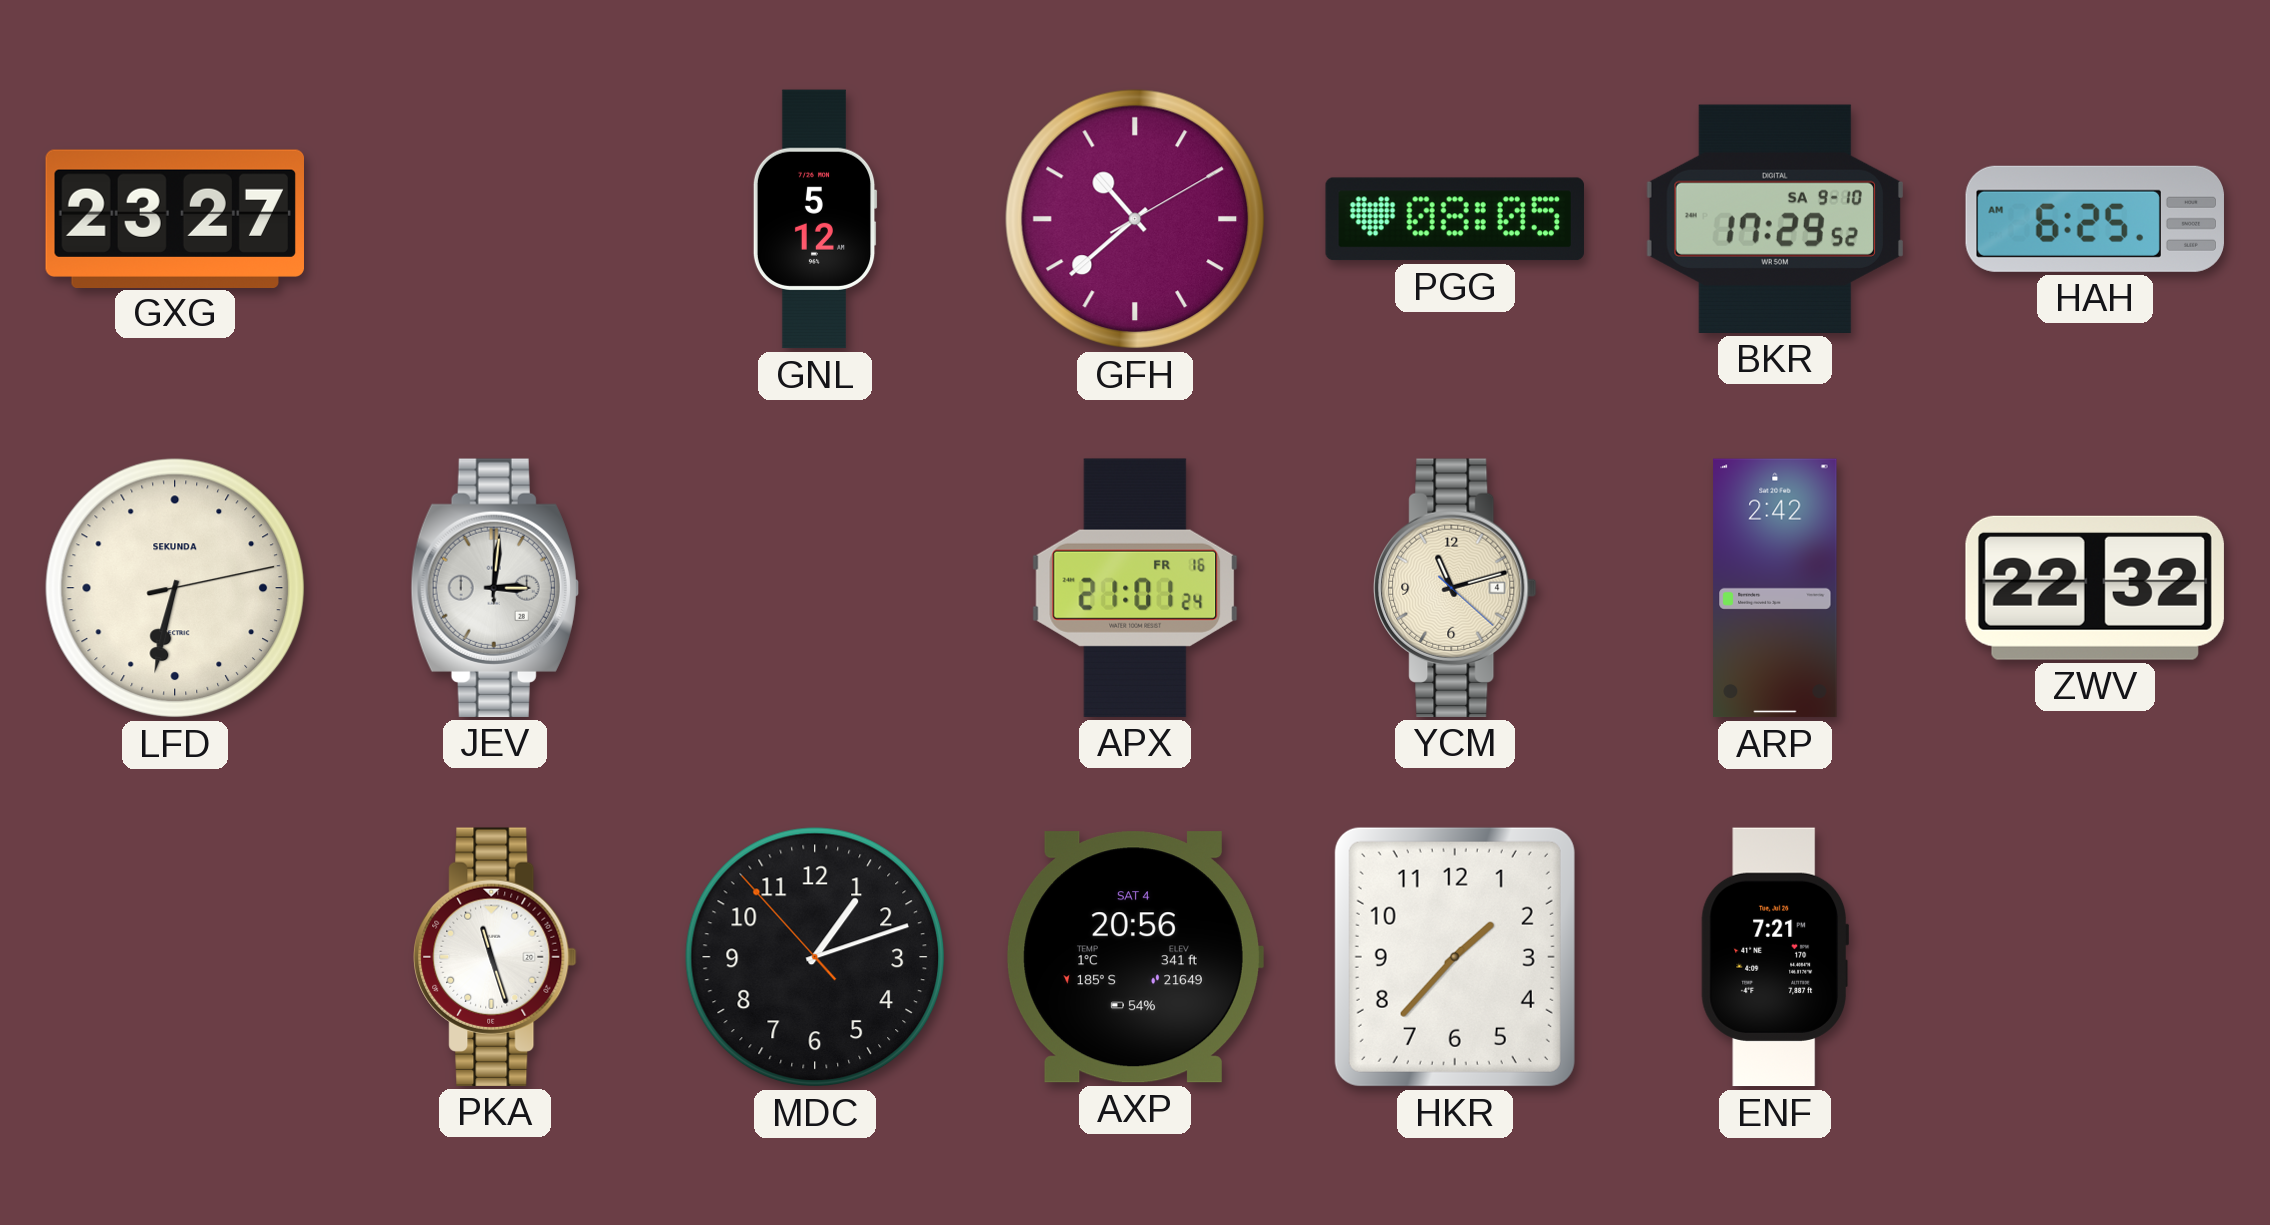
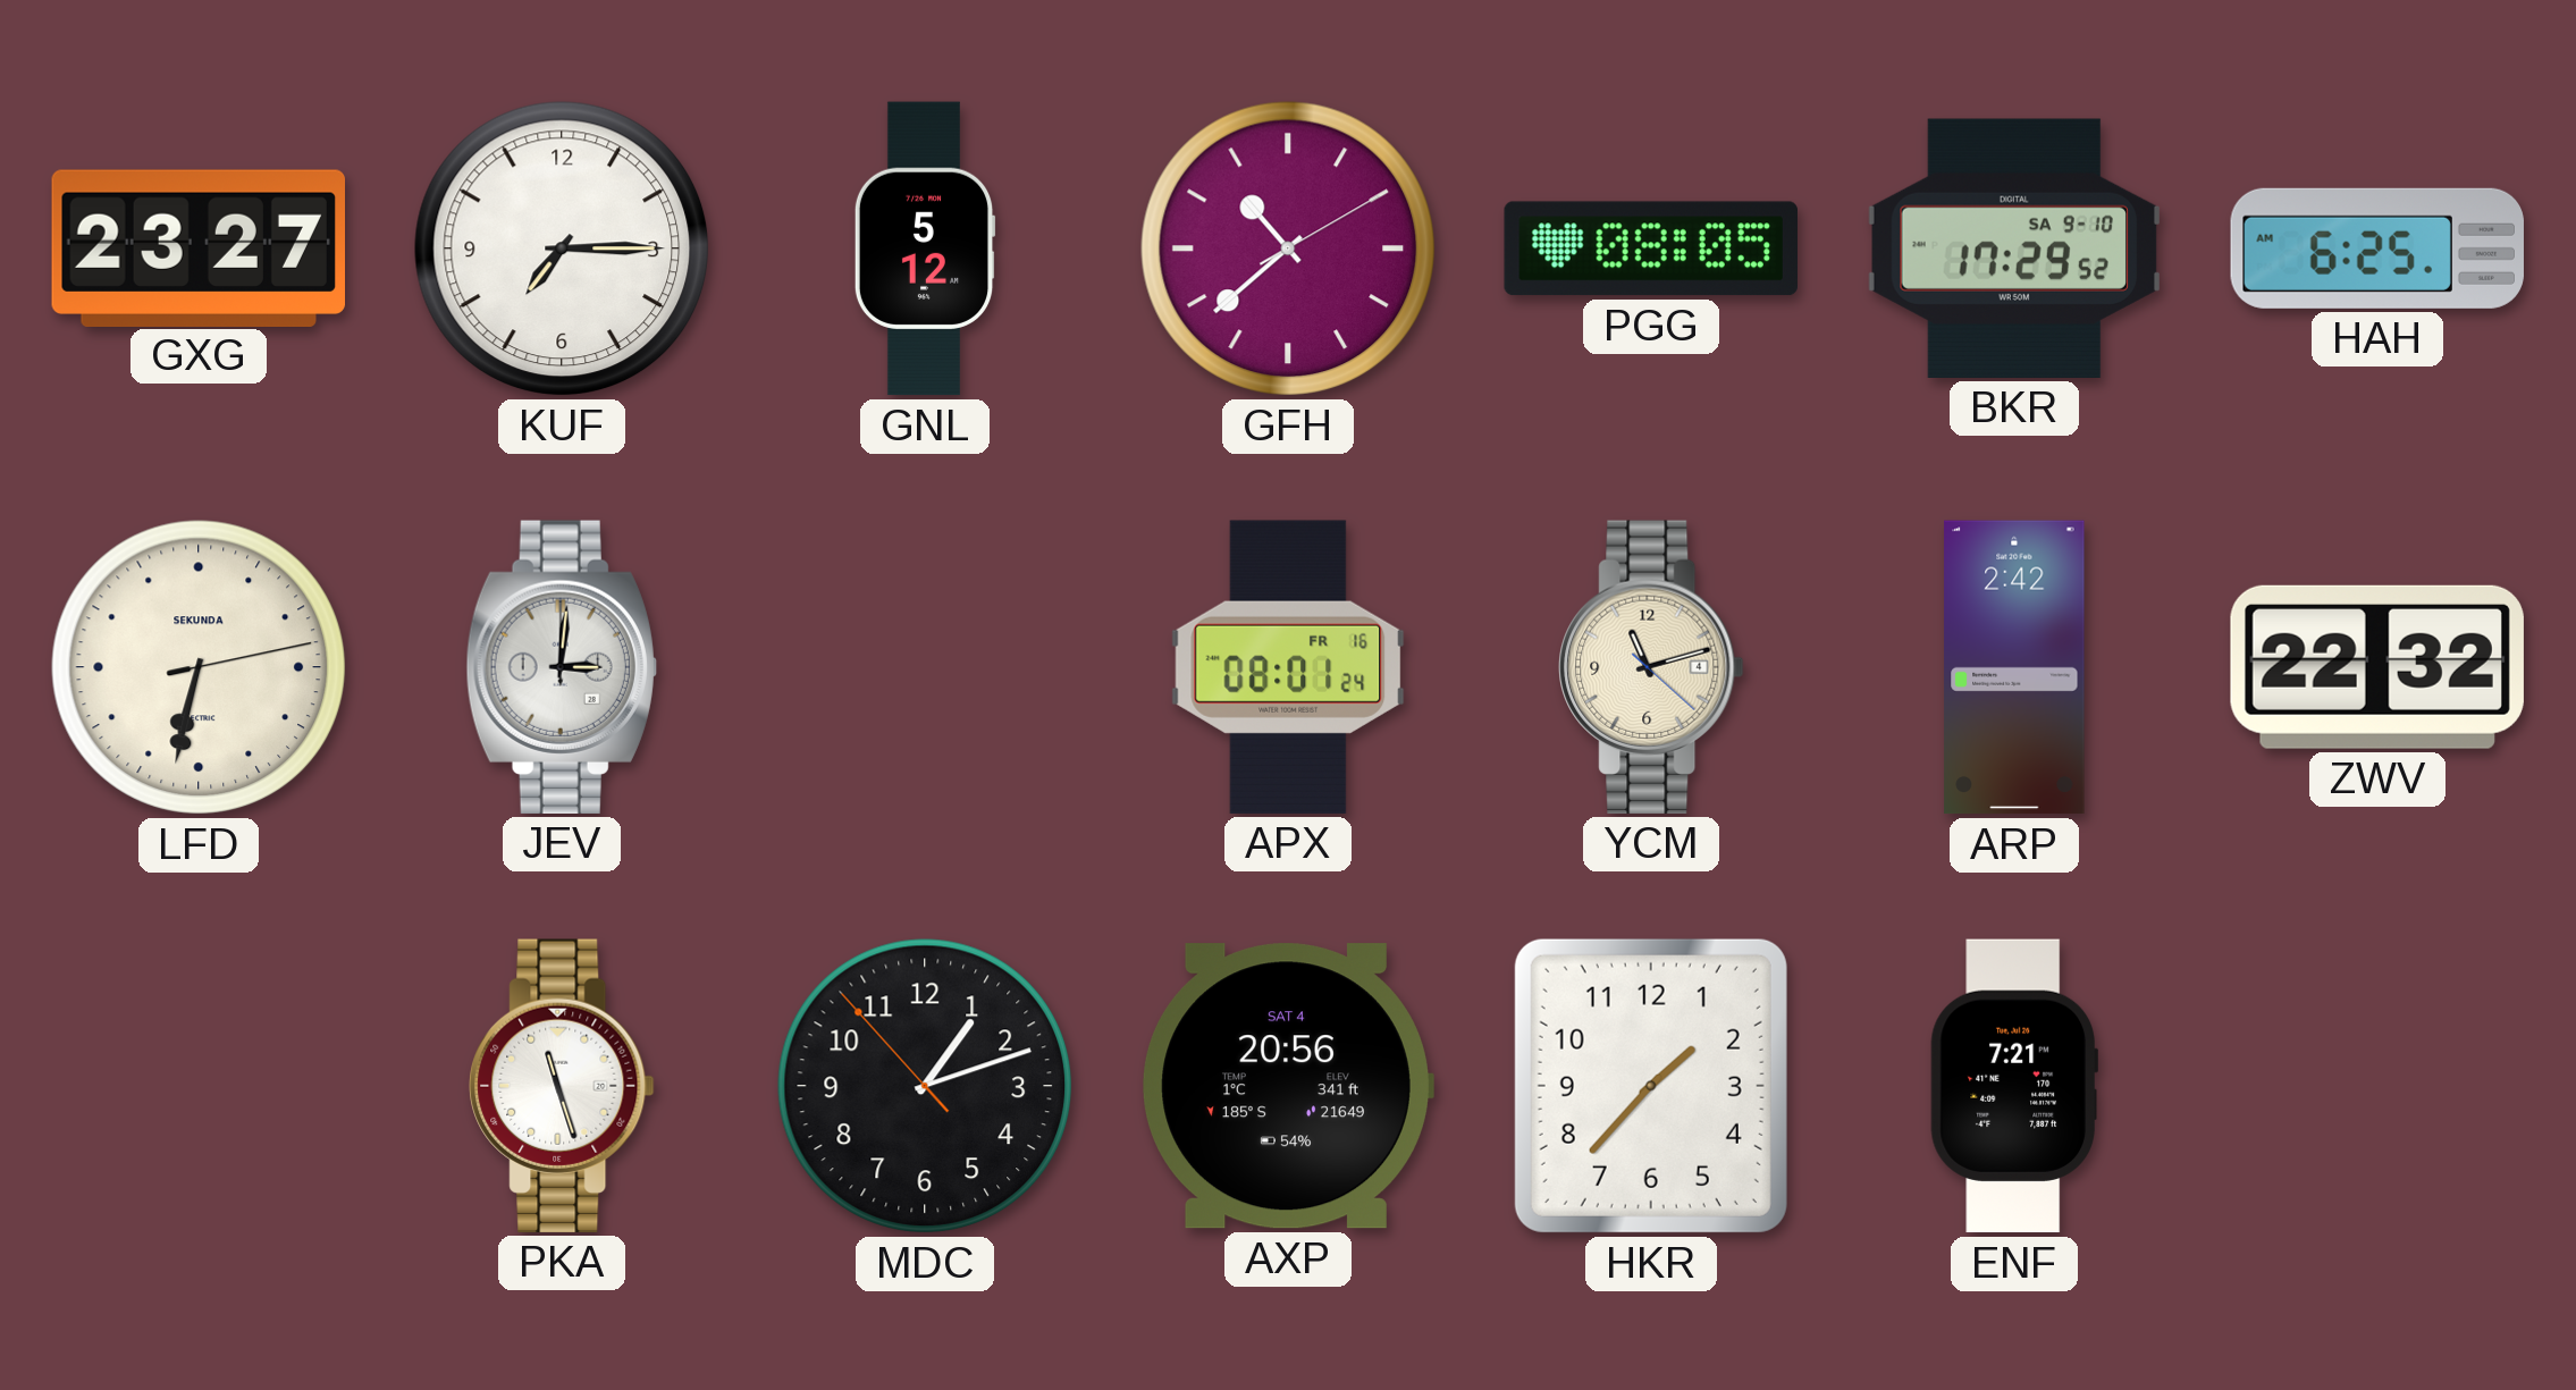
KUF: none -> 7:15 (562, 248)
APX: 21:01 -> 08:01 (1288, 667)
